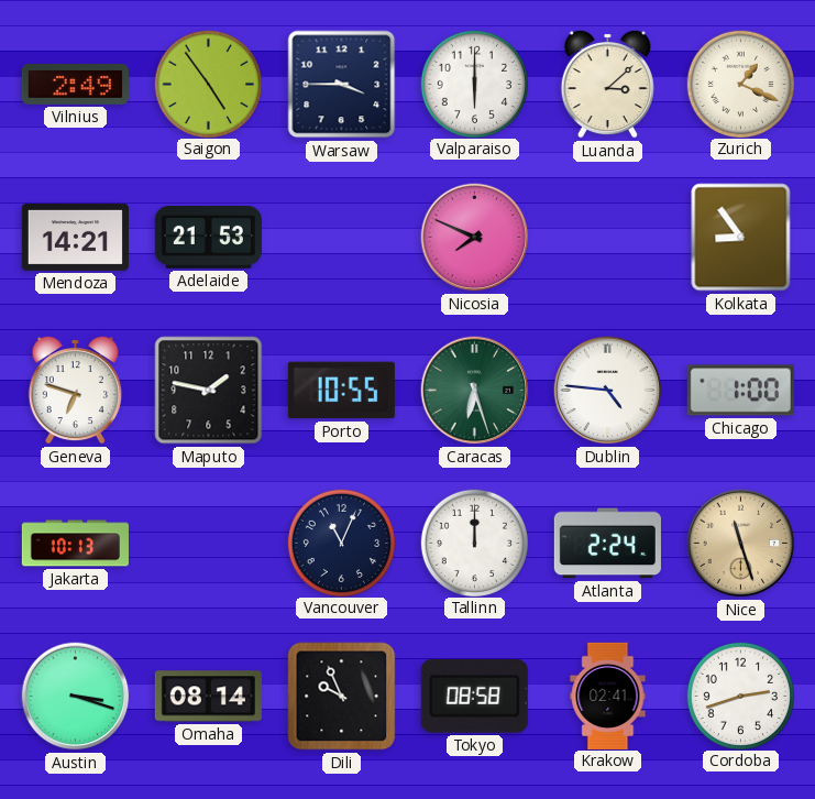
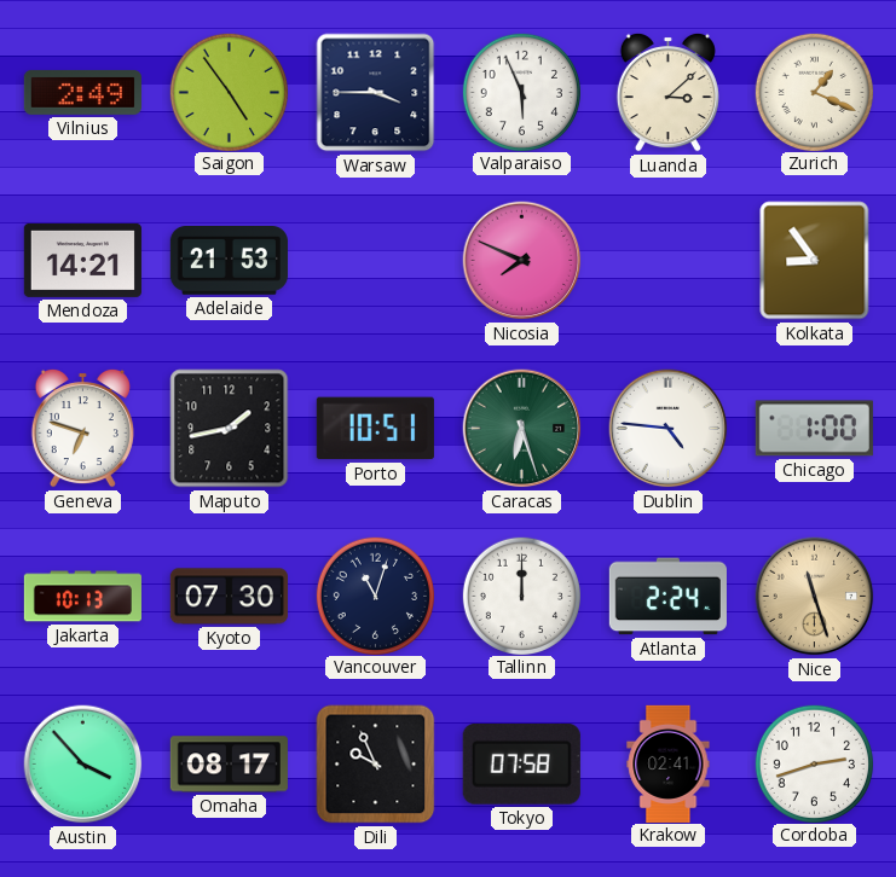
Valparaiso: 6:00 -> 5:56 (521, 92)
Maputo: 1:47 -> 1:43 (230, 429)
Porto: 10:55 -> 10:51 (375, 429)
Kyoto: none -> 07:30 (229, 597)
Vancouver: 11:04 -> 11:03 (375, 596)
Austin: 3:18 -> 3:53 (83, 765)
Omaha: 08:14 -> 08:17 (229, 765)
Tokyo: 08:58 -> 07:58 (521, 763)
